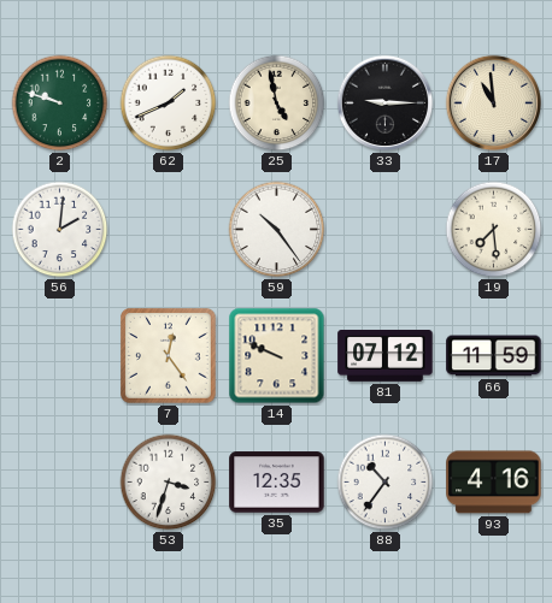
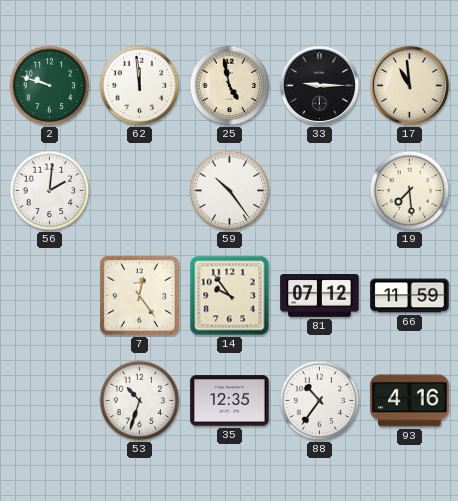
62: 1:41 -> 11:59 (140, 86)
14: 9:49 -> 9:54 (230, 296)
53: 3:33 -> 10:33 (140, 401)
